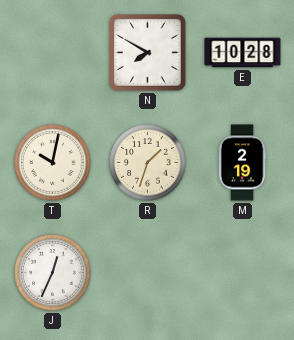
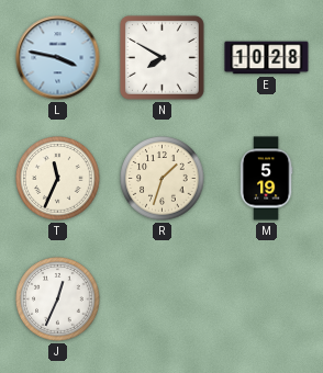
L: none -> 3:47 (58, 58)
T: 10:02 -> 11:34 (58, 179)
M: 2:19 -> 5:19 (266, 179)
